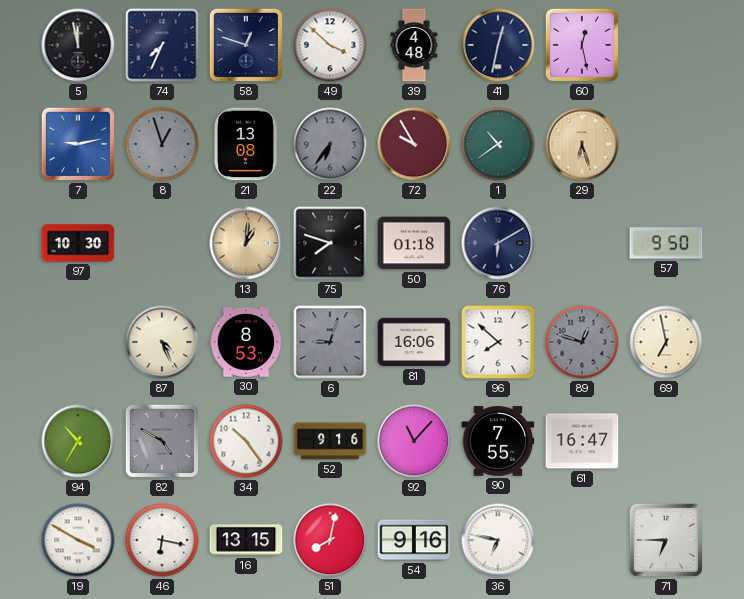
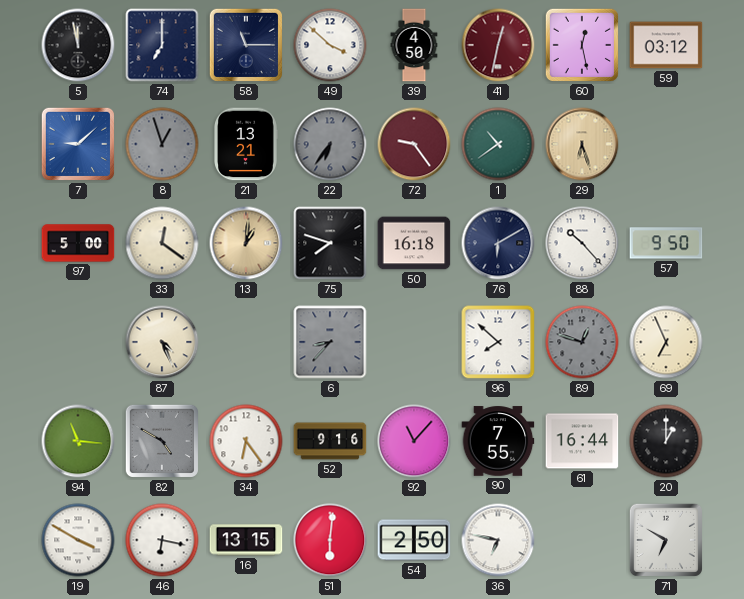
74: 7:34 -> 7:00 (162, 45)
58: 12:48 -> 11:15 (246, 45)
39: 4:48 -> 4:50 (414, 45)
41 dial: navy -> burgundy (498, 45)
59: none -> 03:12 (666, 45)
7: 9:13 -> 9:08 (78, 144)
21: 13:08 -> 13:21 (246, 144)
72: 9:55 -> 9:24 (414, 144)
97: 10:30 -> 5:00 (78, 243)
33: none -> 12:21 (162, 243)
50: 01:18 -> 16:18 (414, 243)
88: none -> 10:23 (582, 243)
30: 8:53 -> none (246, 342)
6: 9:03 -> 8:37 (330, 342)
81: 16:06 -> none (414, 342)
69: 6:58 -> 6:56 (666, 342)
94: 10:35 -> 11:16 (78, 441)
34: 10:24 -> 6:24 (246, 441)
61: 16:47 -> 16:44 (582, 441)
20: none -> 1:00 (666, 441)
51: 8:02 -> 6:01 (330, 540)
54: 9:16 -> 2:50 (414, 540)
71: 6:45 -> 6:50 (666, 540)
